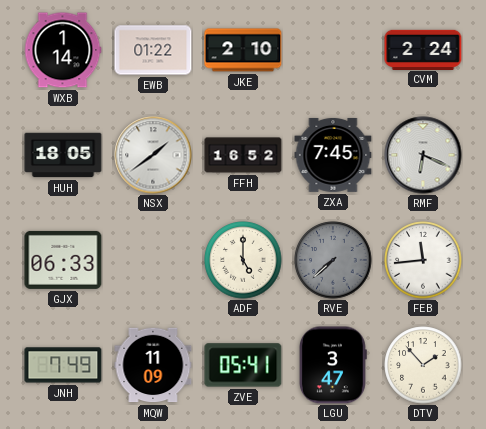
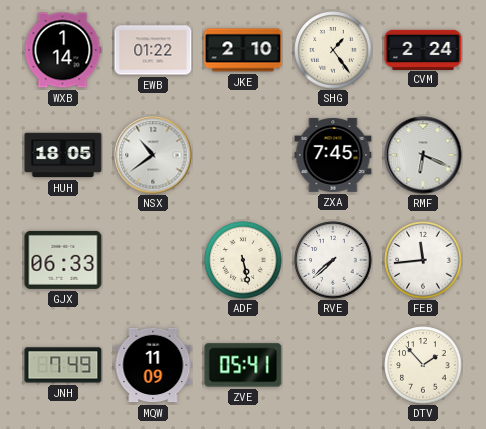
SHG: none -> 1:24 (333, 50)
NSX: 1:39 -> 10:39 (153, 155)
FFH: 16:52 -> none (243, 155)
ADF: 5:00 -> 5:28 (243, 260)
RVE dial: grey -> white (333, 260)
LGU: 3:47 -> none (333, 365)
